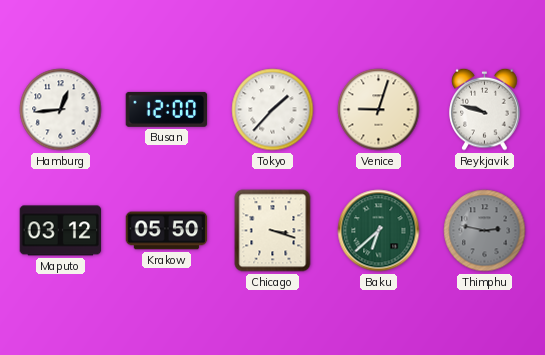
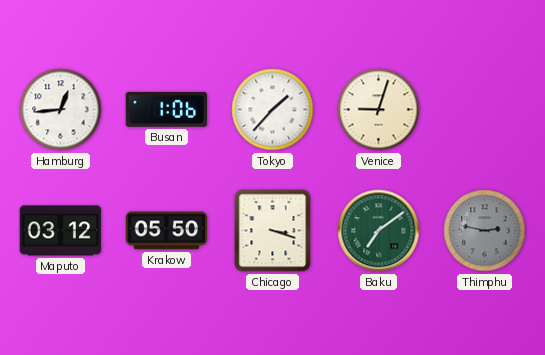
Busan: 12:00 -> 1:06 (167, 109)
Reykjavik: 9:48 -> none (485, 109)
Baku: 6:38 -> 7:09 (379, 231)
